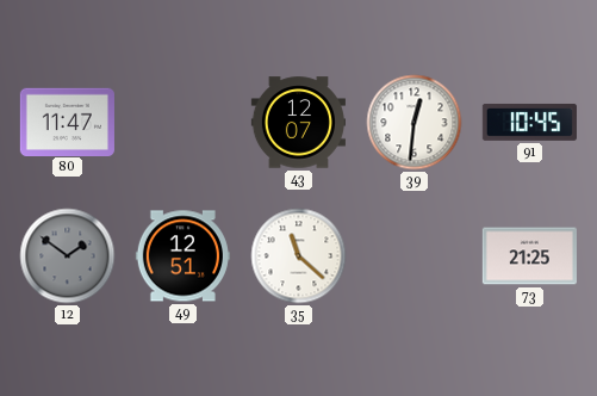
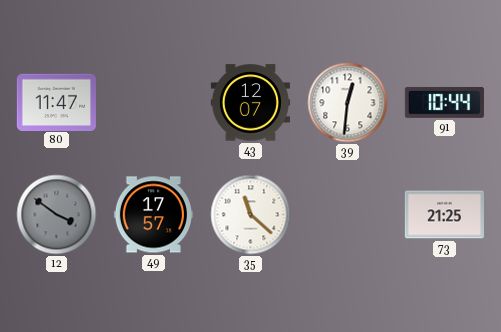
91: 10:45 -> 10:44 (444, 102)
12: 1:51 -> 3:51 (57, 215)
49: 12:51 -> 17:57 (153, 215)
